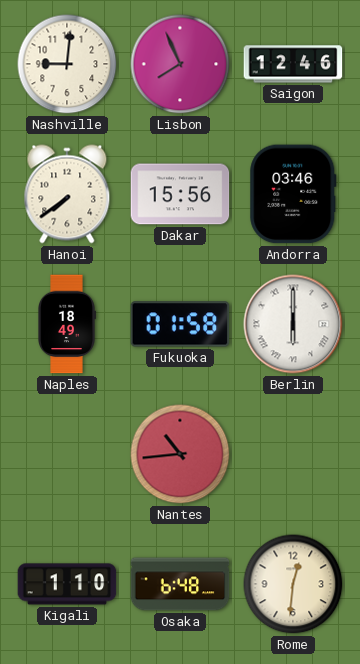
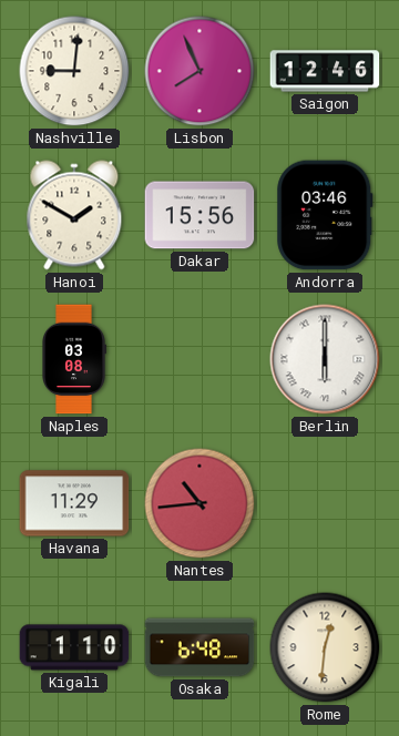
Hanoi: 7:39 -> 1:50 (74, 215)
Naples: 18:49 -> 03:08 (74, 359)
Fukuoka: 01:58 -> none (180, 324)
Havana: none -> 11:29 (74, 503)
